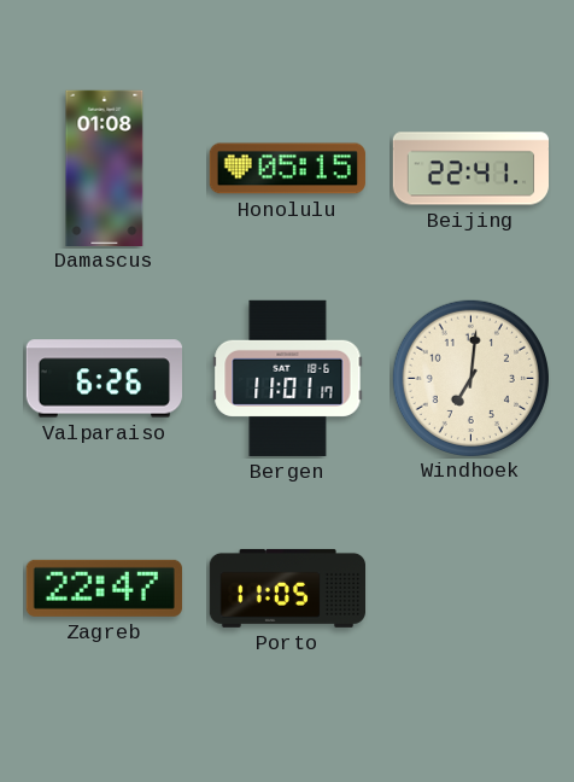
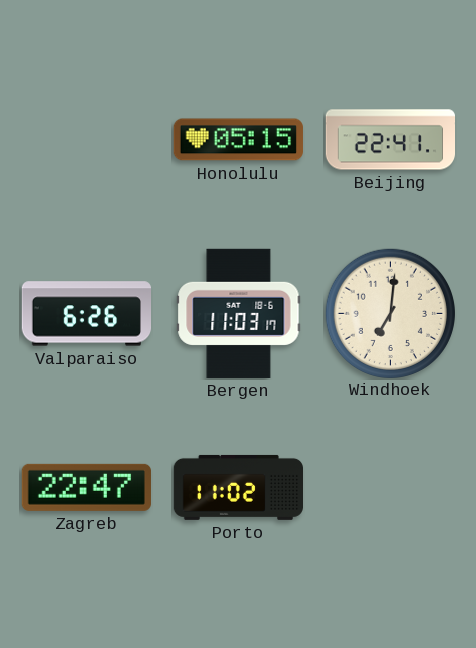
Damascus: 01:08 -> none (105, 168)
Bergen: 11:01 -> 11:03 (239, 313)
Porto: 11:05 -> 11:02 (238, 487)
